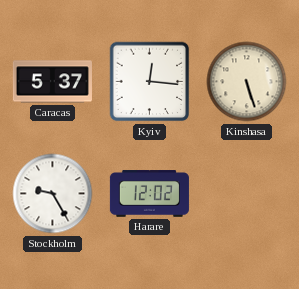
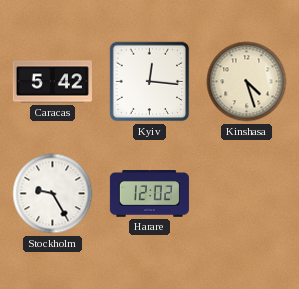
Caracas: 5:37 -> 5:42 (52, 82)
Kinshasa: 5:27 -> 4:27 (247, 82)
